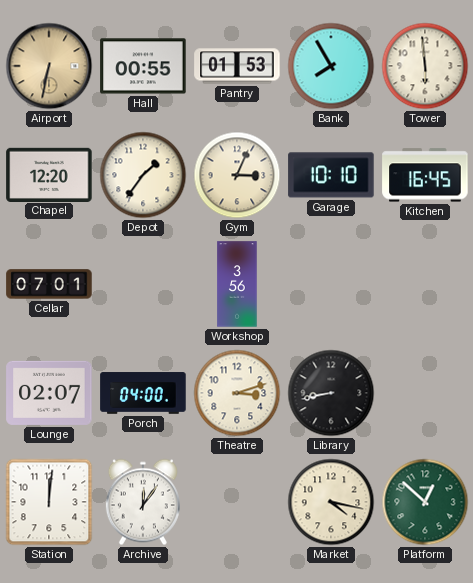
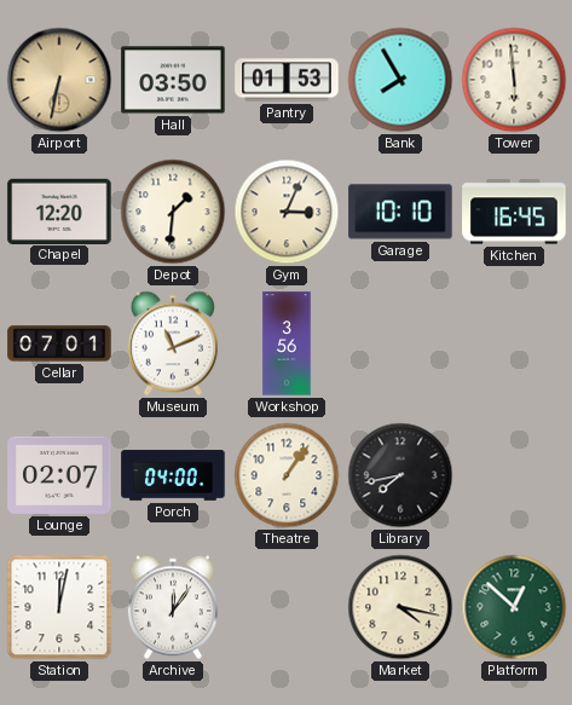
Hall: 00:55 -> 03:50 (173, 80)
Depot: 1:36 -> 1:31 (173, 212)
Museum: none -> 11:11 (173, 343)
Theatre: 3:12 -> 1:06 (287, 475)
Library: 8:43 -> 7:43 (400, 475)
Station: 12:01 -> 12:02 (59, 607)
